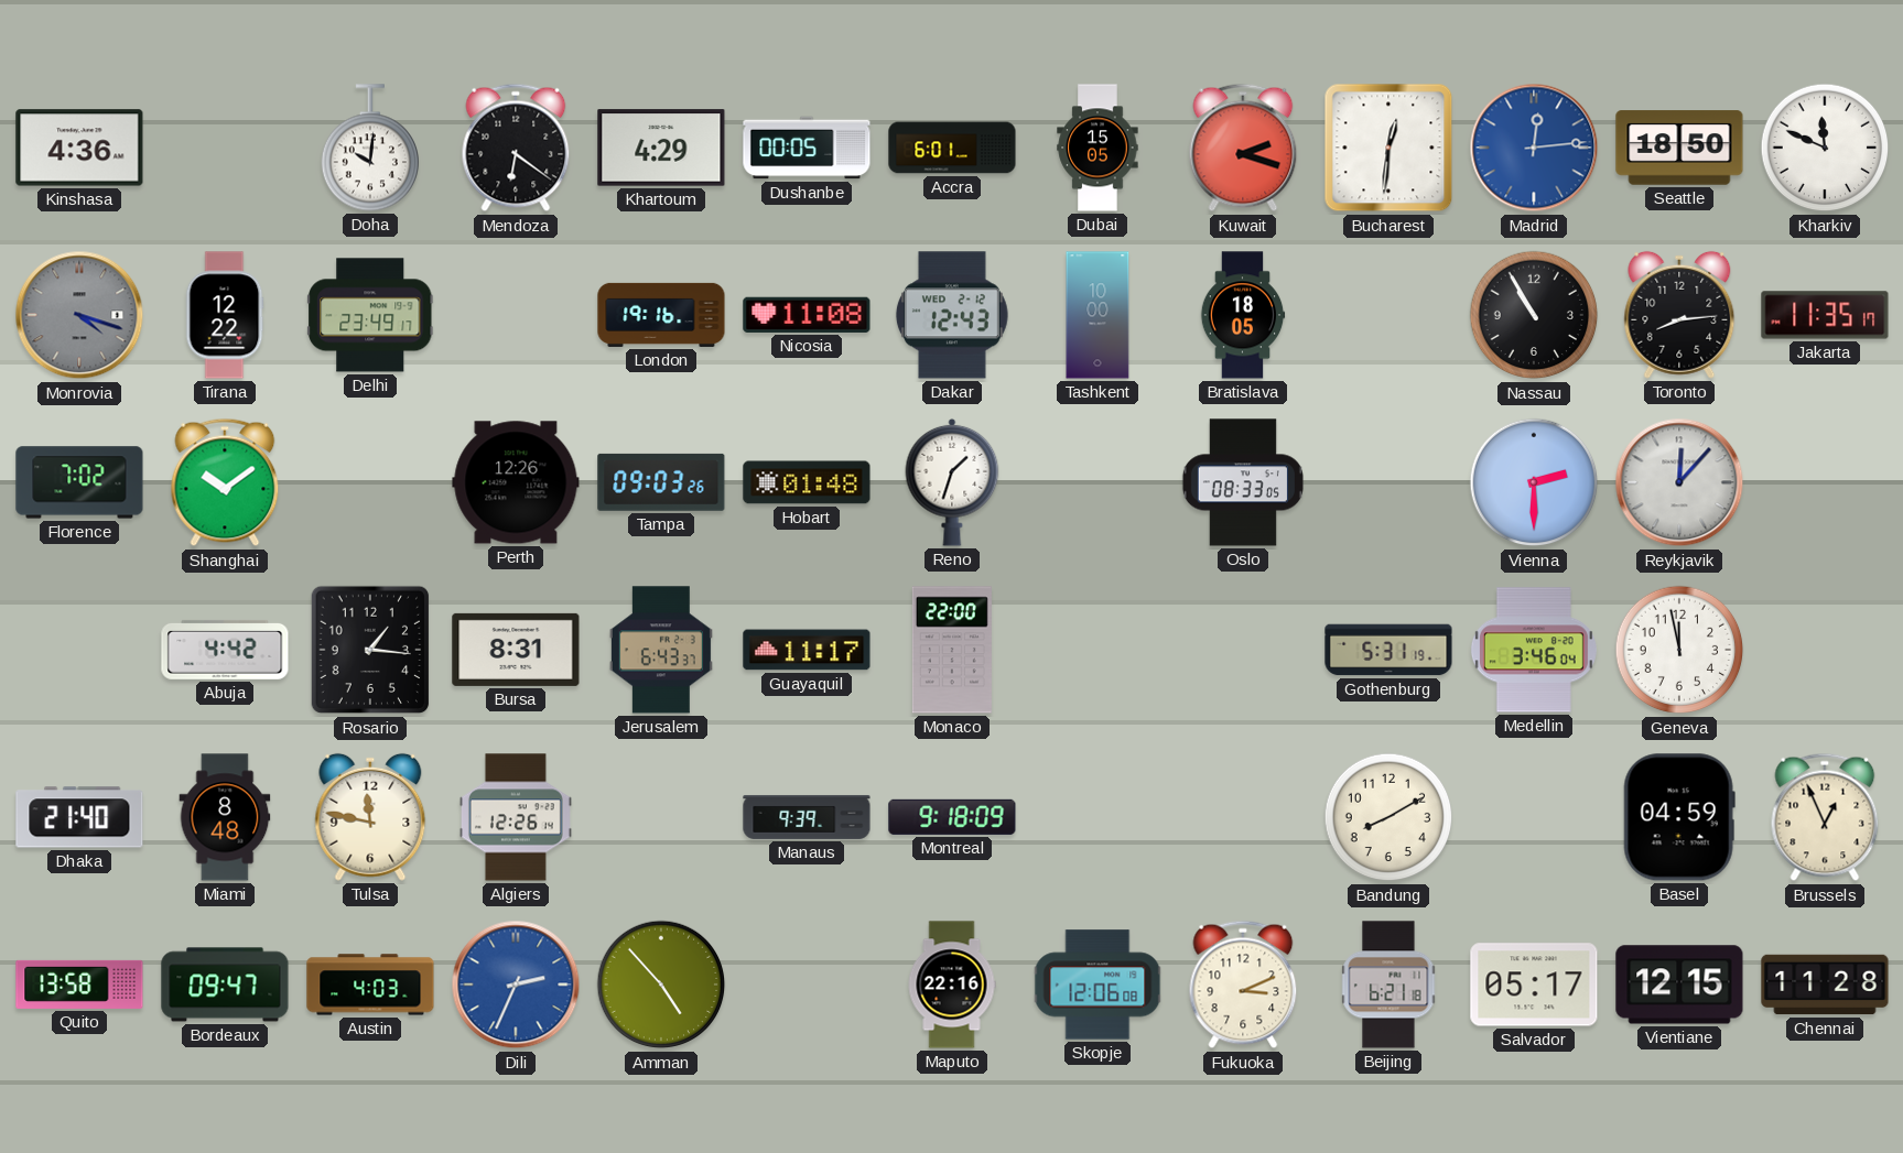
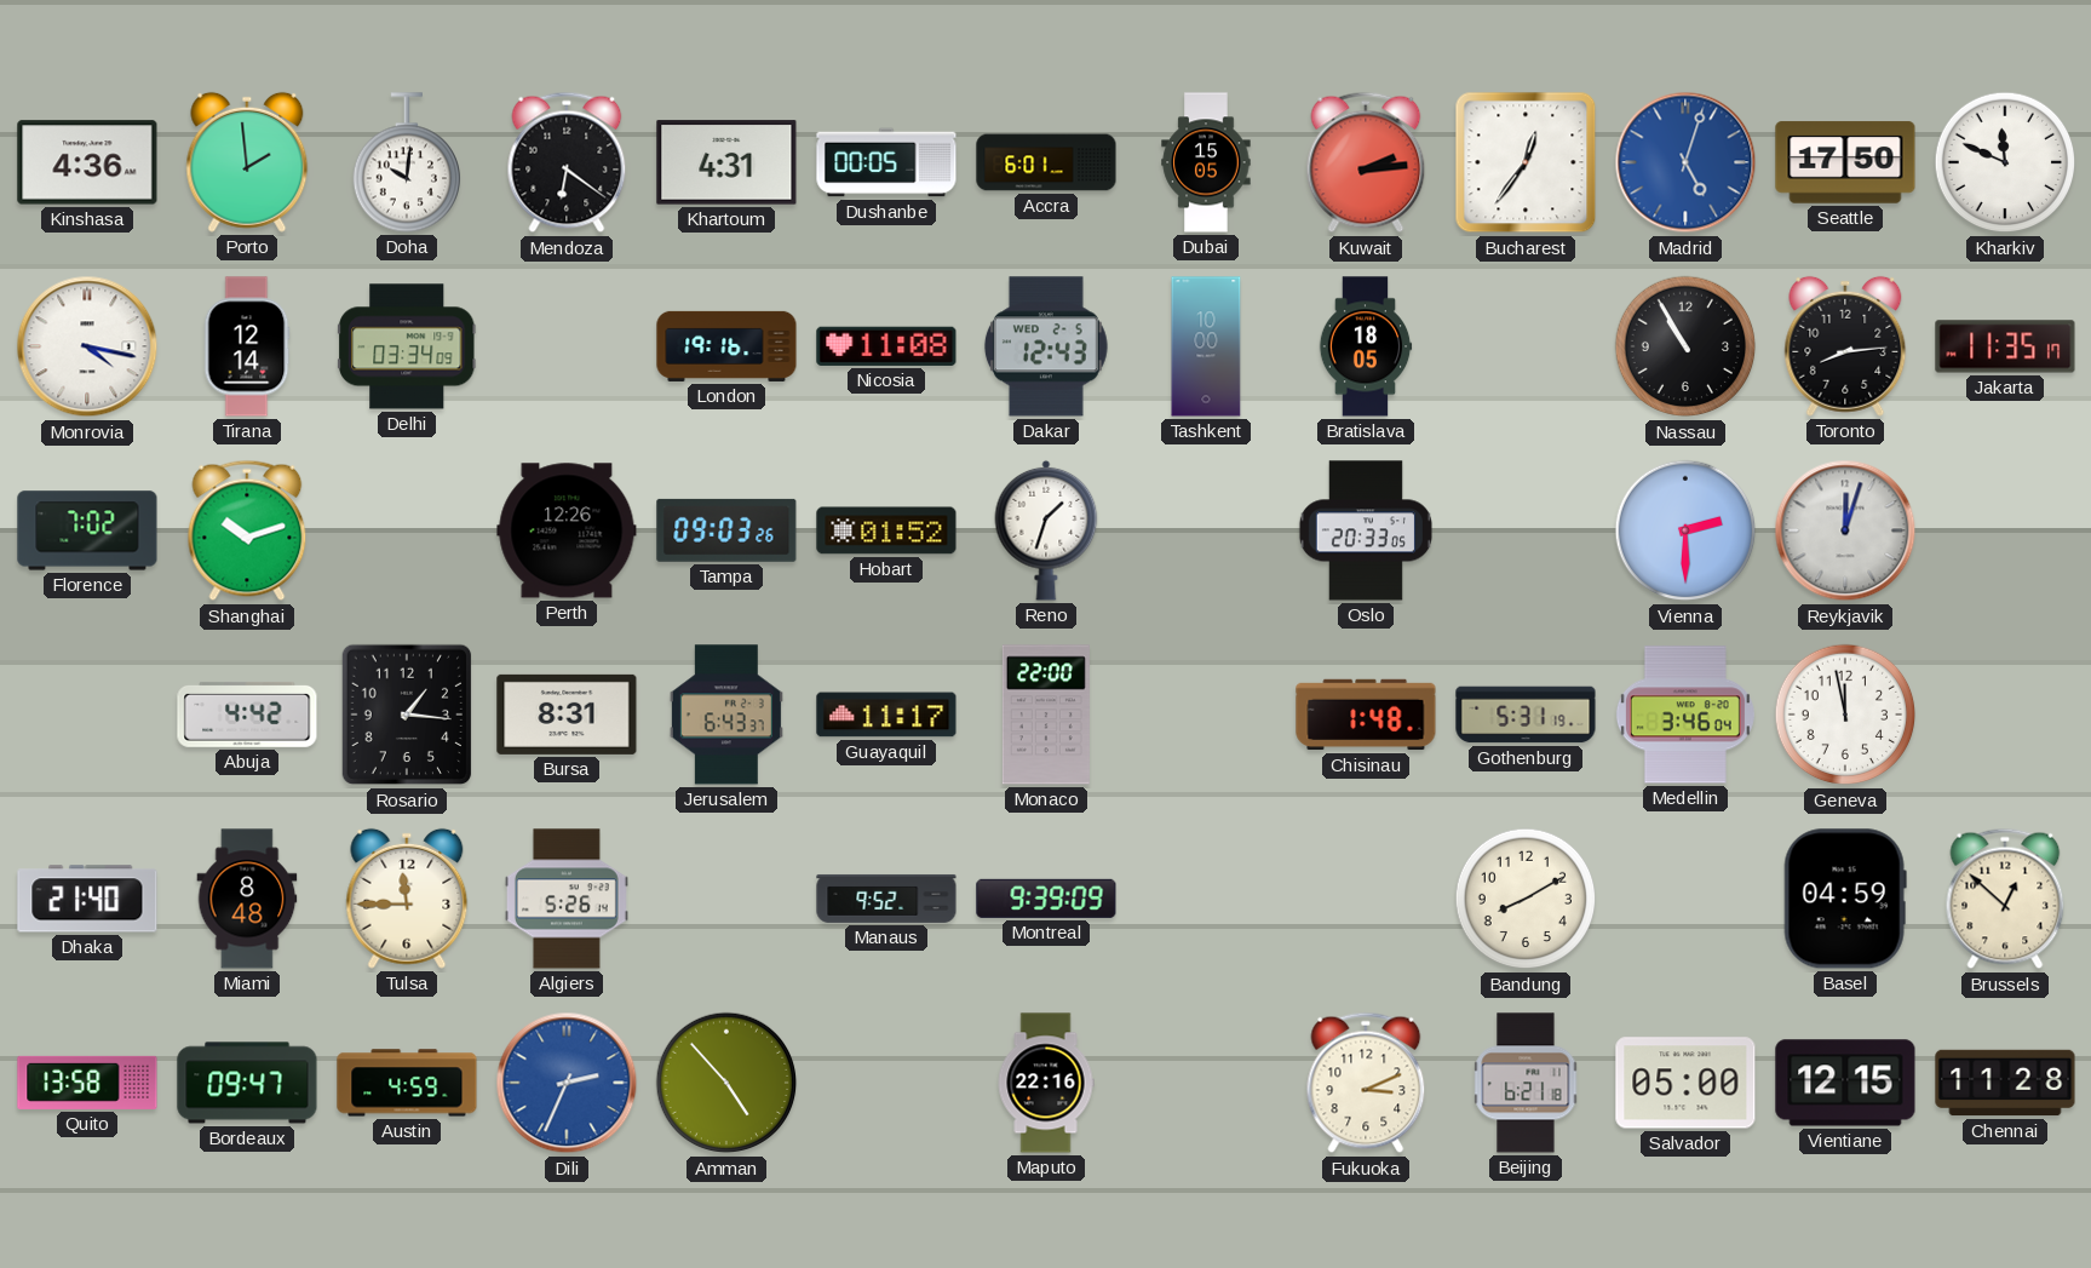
Porto: none -> 1:59 (247, 162)
Khartoum: 4:29 -> 4:31 (726, 162)
Kuwait: 2:18 -> 2:14 (1366, 162)
Bucharest: 12:31 -> 12:36 (1526, 162)
Madrid: 12:14 -> 5:03 (1685, 162)
Seattle: 18:50 -> 17:50 (1845, 162)
Monrovia: 4:18 -> 4:17 (87, 346)
Monrovia dial: grey -> white (87, 346)
Tirana: 12:22 -> 12:14 (247, 346)
Delhi: 23:49 -> 03:34 (407, 346)
Dakar date: WED 2-12 -> WED 2-5 (1046, 346)
Shanghai: 10:09 -> 10:12 (247, 530)
Hobart: 01:48 -> 01:52 (886, 530)
Oslo: 08:33 -> 20:33 (1366, 530)
Reykjavik: 12:07 -> 12:03 (1845, 530)
Chisinau: none -> 1:48 (1366, 715)
Tulsa: 11:47 -> 11:45 (407, 899)
Algiers: 12:26 -> 5:26 (567, 899)
Manaus: 9:39 -> 9:52 (886, 899)
Montreal: 9:18 -> 9:39 (1046, 899)
Brussels: 12:56 -> 12:52 (2005, 899)
Austin: 4:03 -> 4:59 (407, 1083)
Skopje: 12:06 -> none (1098, 985)
Salvador: 05:17 -> 05:00 (1685, 1083)
